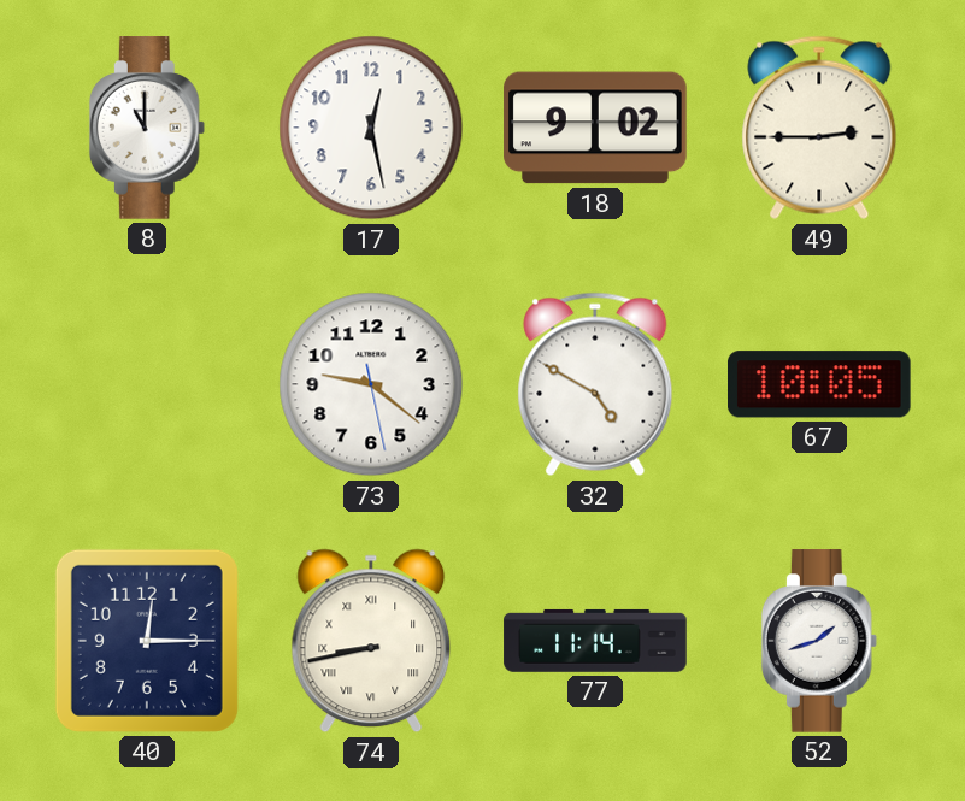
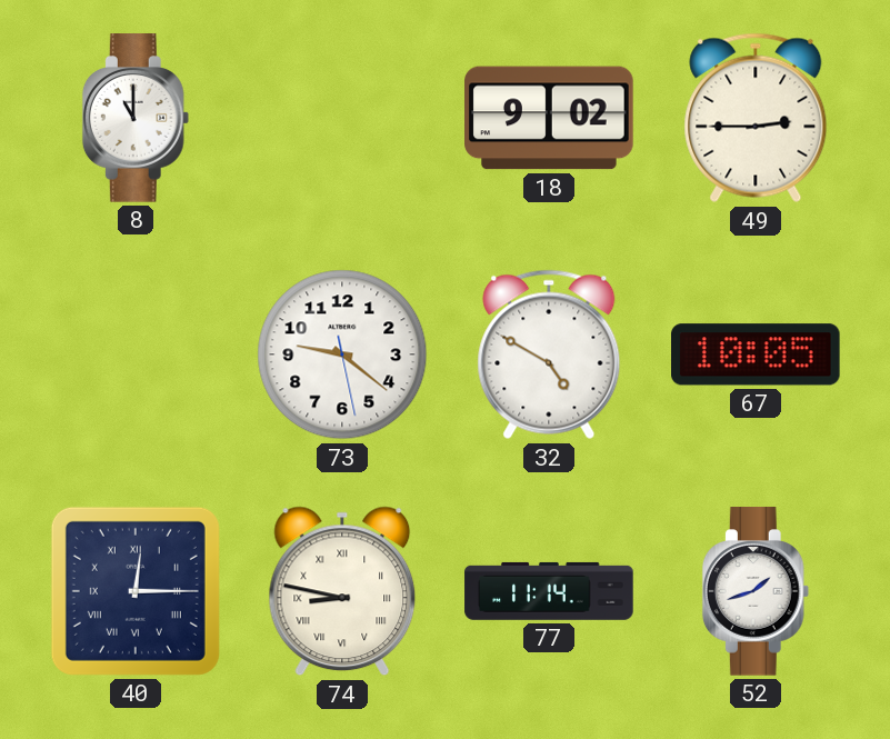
17: 12:28 -> none (371, 128)
40 numerals: Arabic -> Roman (136, 591)
74: 8:43 -> 8:47 (342, 591)
